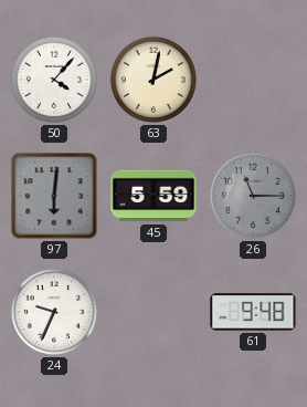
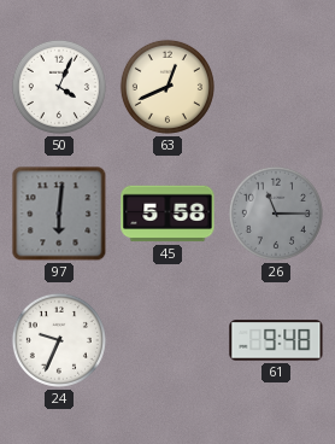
50: 4:07 -> 4:04 (59, 87)
63: 2:02 -> 12:41 (167, 87)
45: 5:59 -> 5:58 (167, 214)
